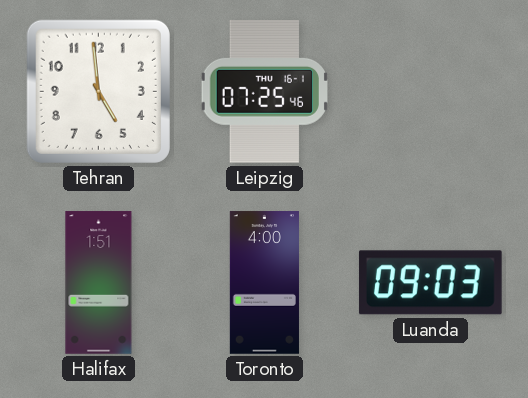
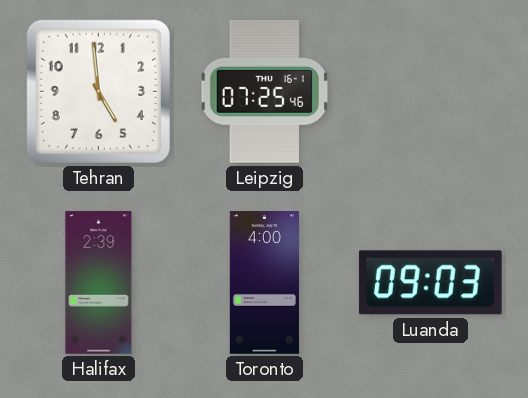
Halifax: 1:51 -> 2:39 (99, 283)
